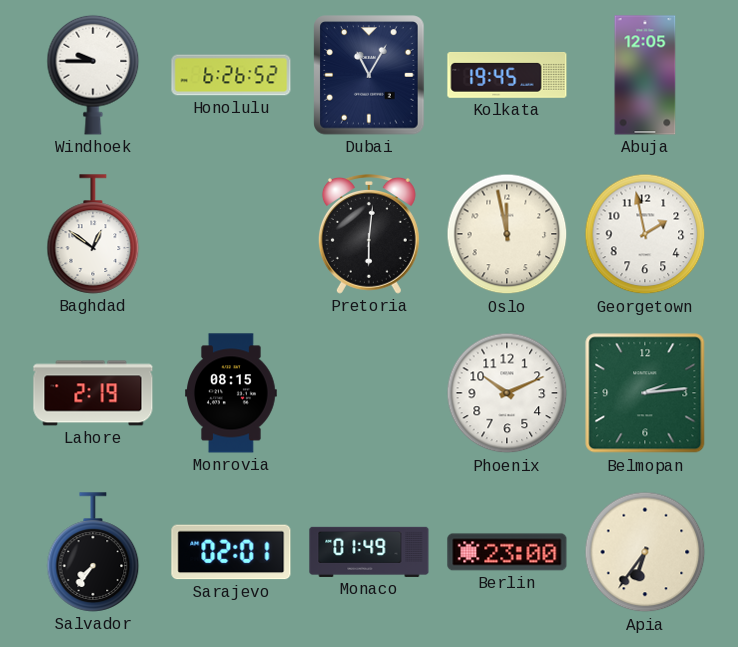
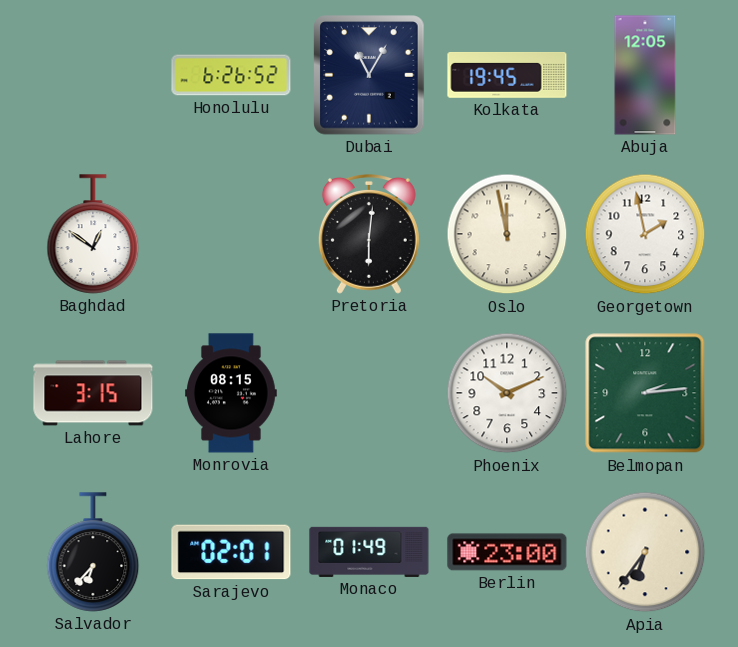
Windhoek: 9:45 -> none (93, 75)
Lahore: 2:19 -> 3:15 (93, 393)
Salvador: 7:36 -> 6:37 (93, 552)
